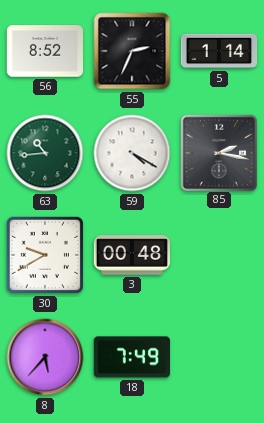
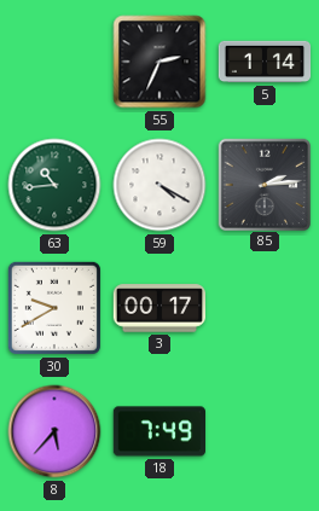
56: 8:52 -> none (44, 51)
85: 2:17 -> 2:14 (263, 184)
3: 00:48 -> 00:17 (158, 308)
